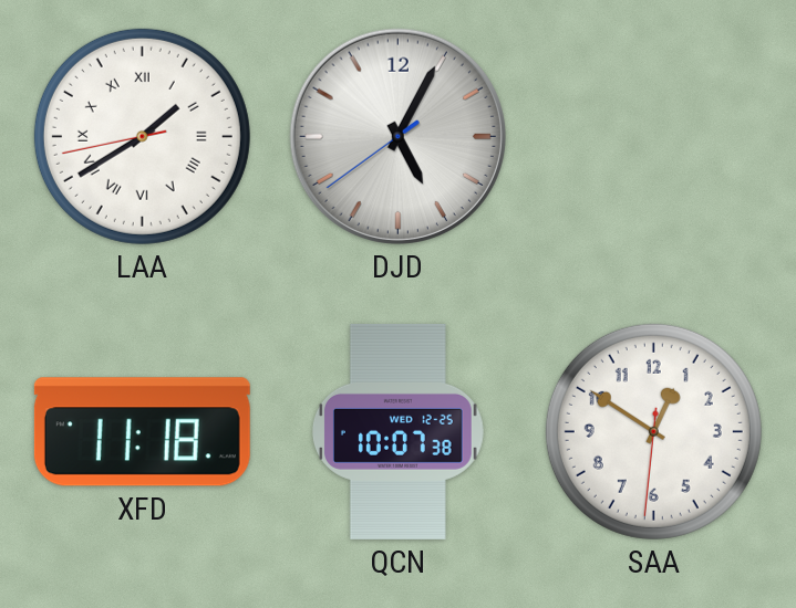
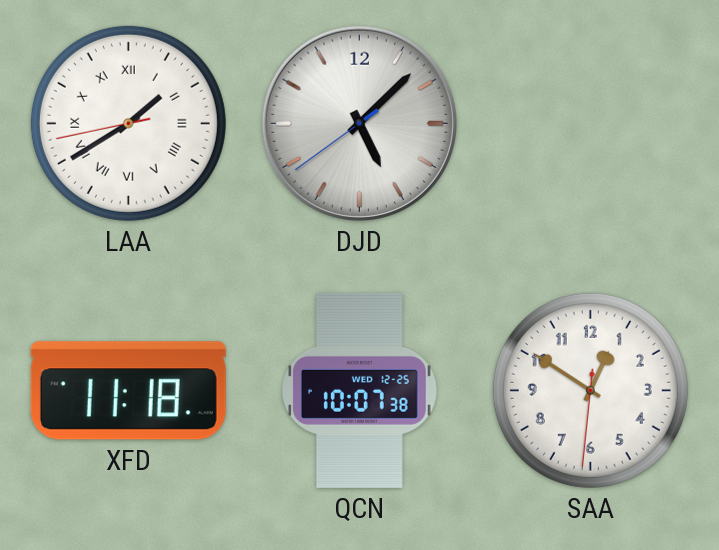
DJD: 5:04 -> 5:07 (359, 123)
